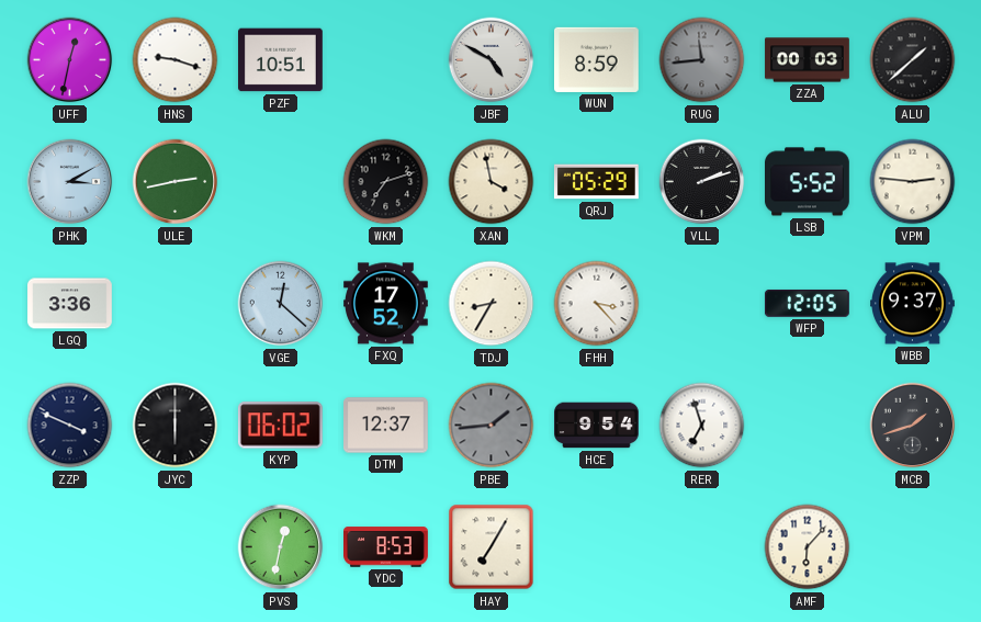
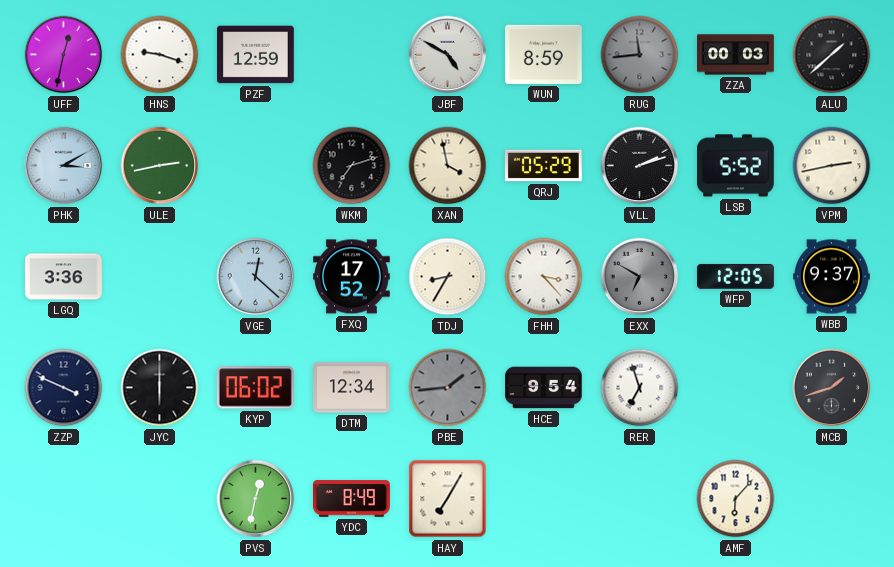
PZF: 10:51 -> 12:59 (256, 55)
VPM: 2:46 -> 2:43 (832, 166)
EXX: none -> 6:50 (640, 277)
DTM: 12:37 -> 12:34 (352, 388)
YDC: 8:53 -> 8:49 (352, 499)
